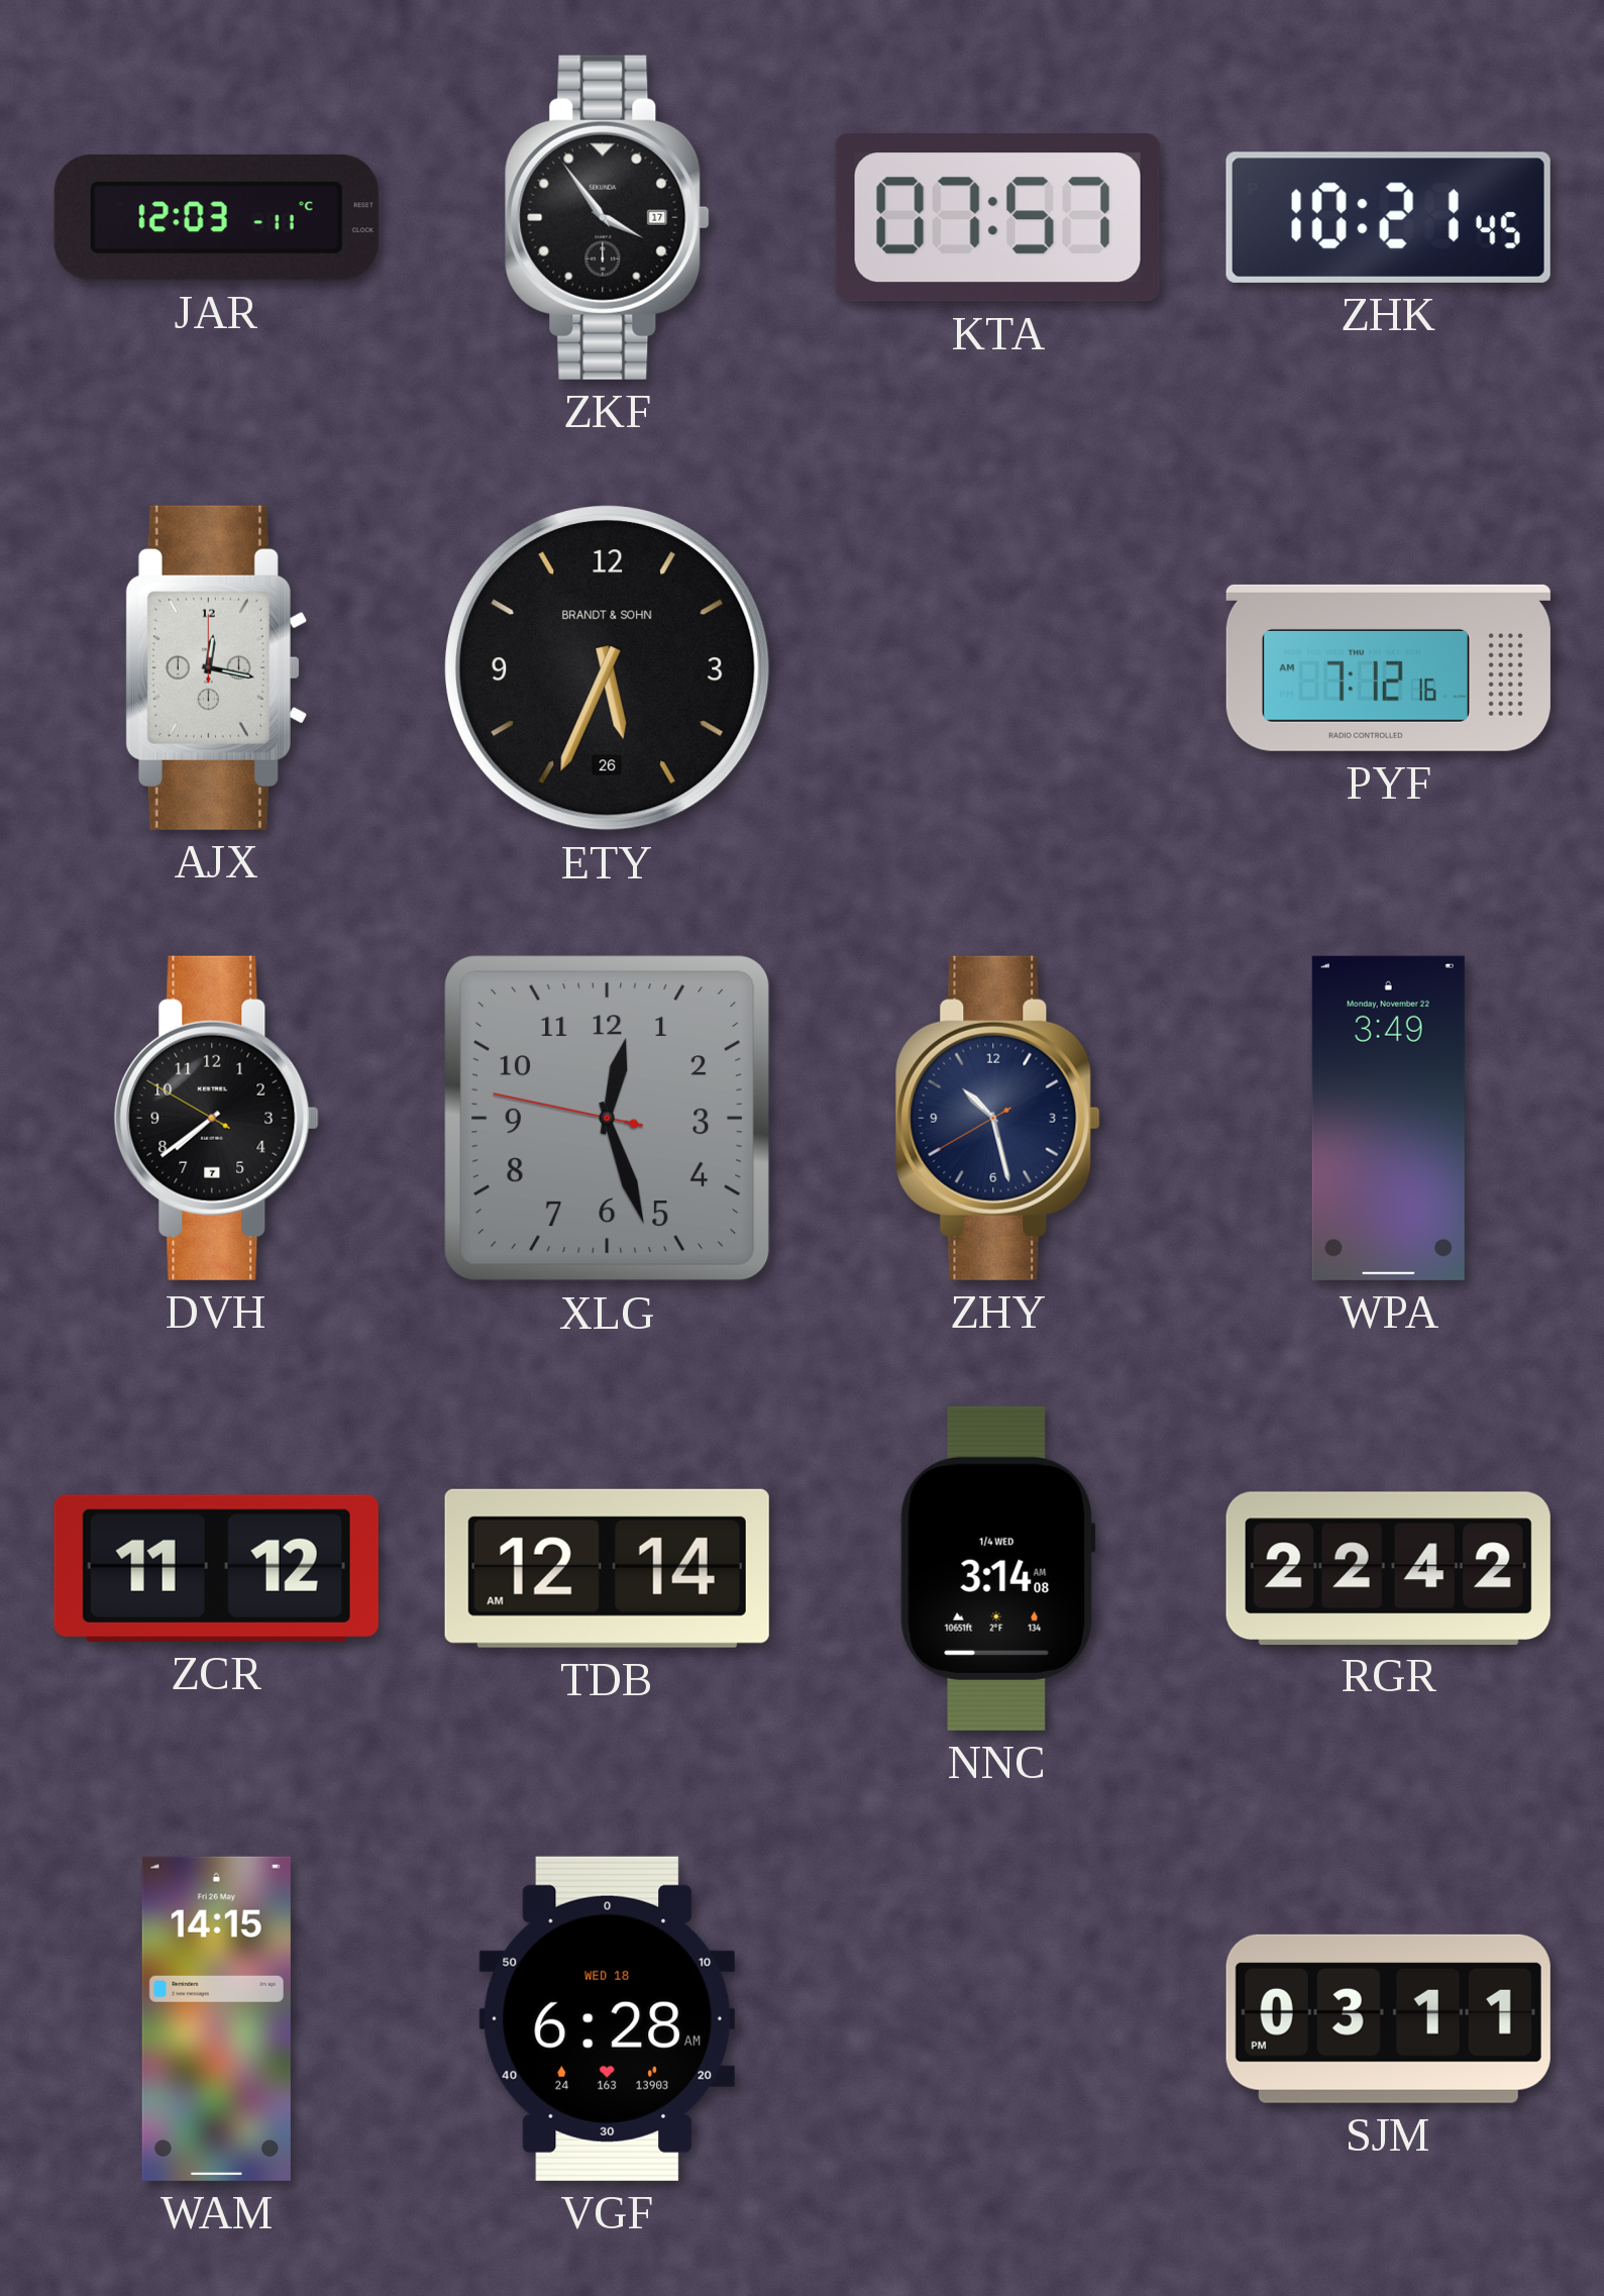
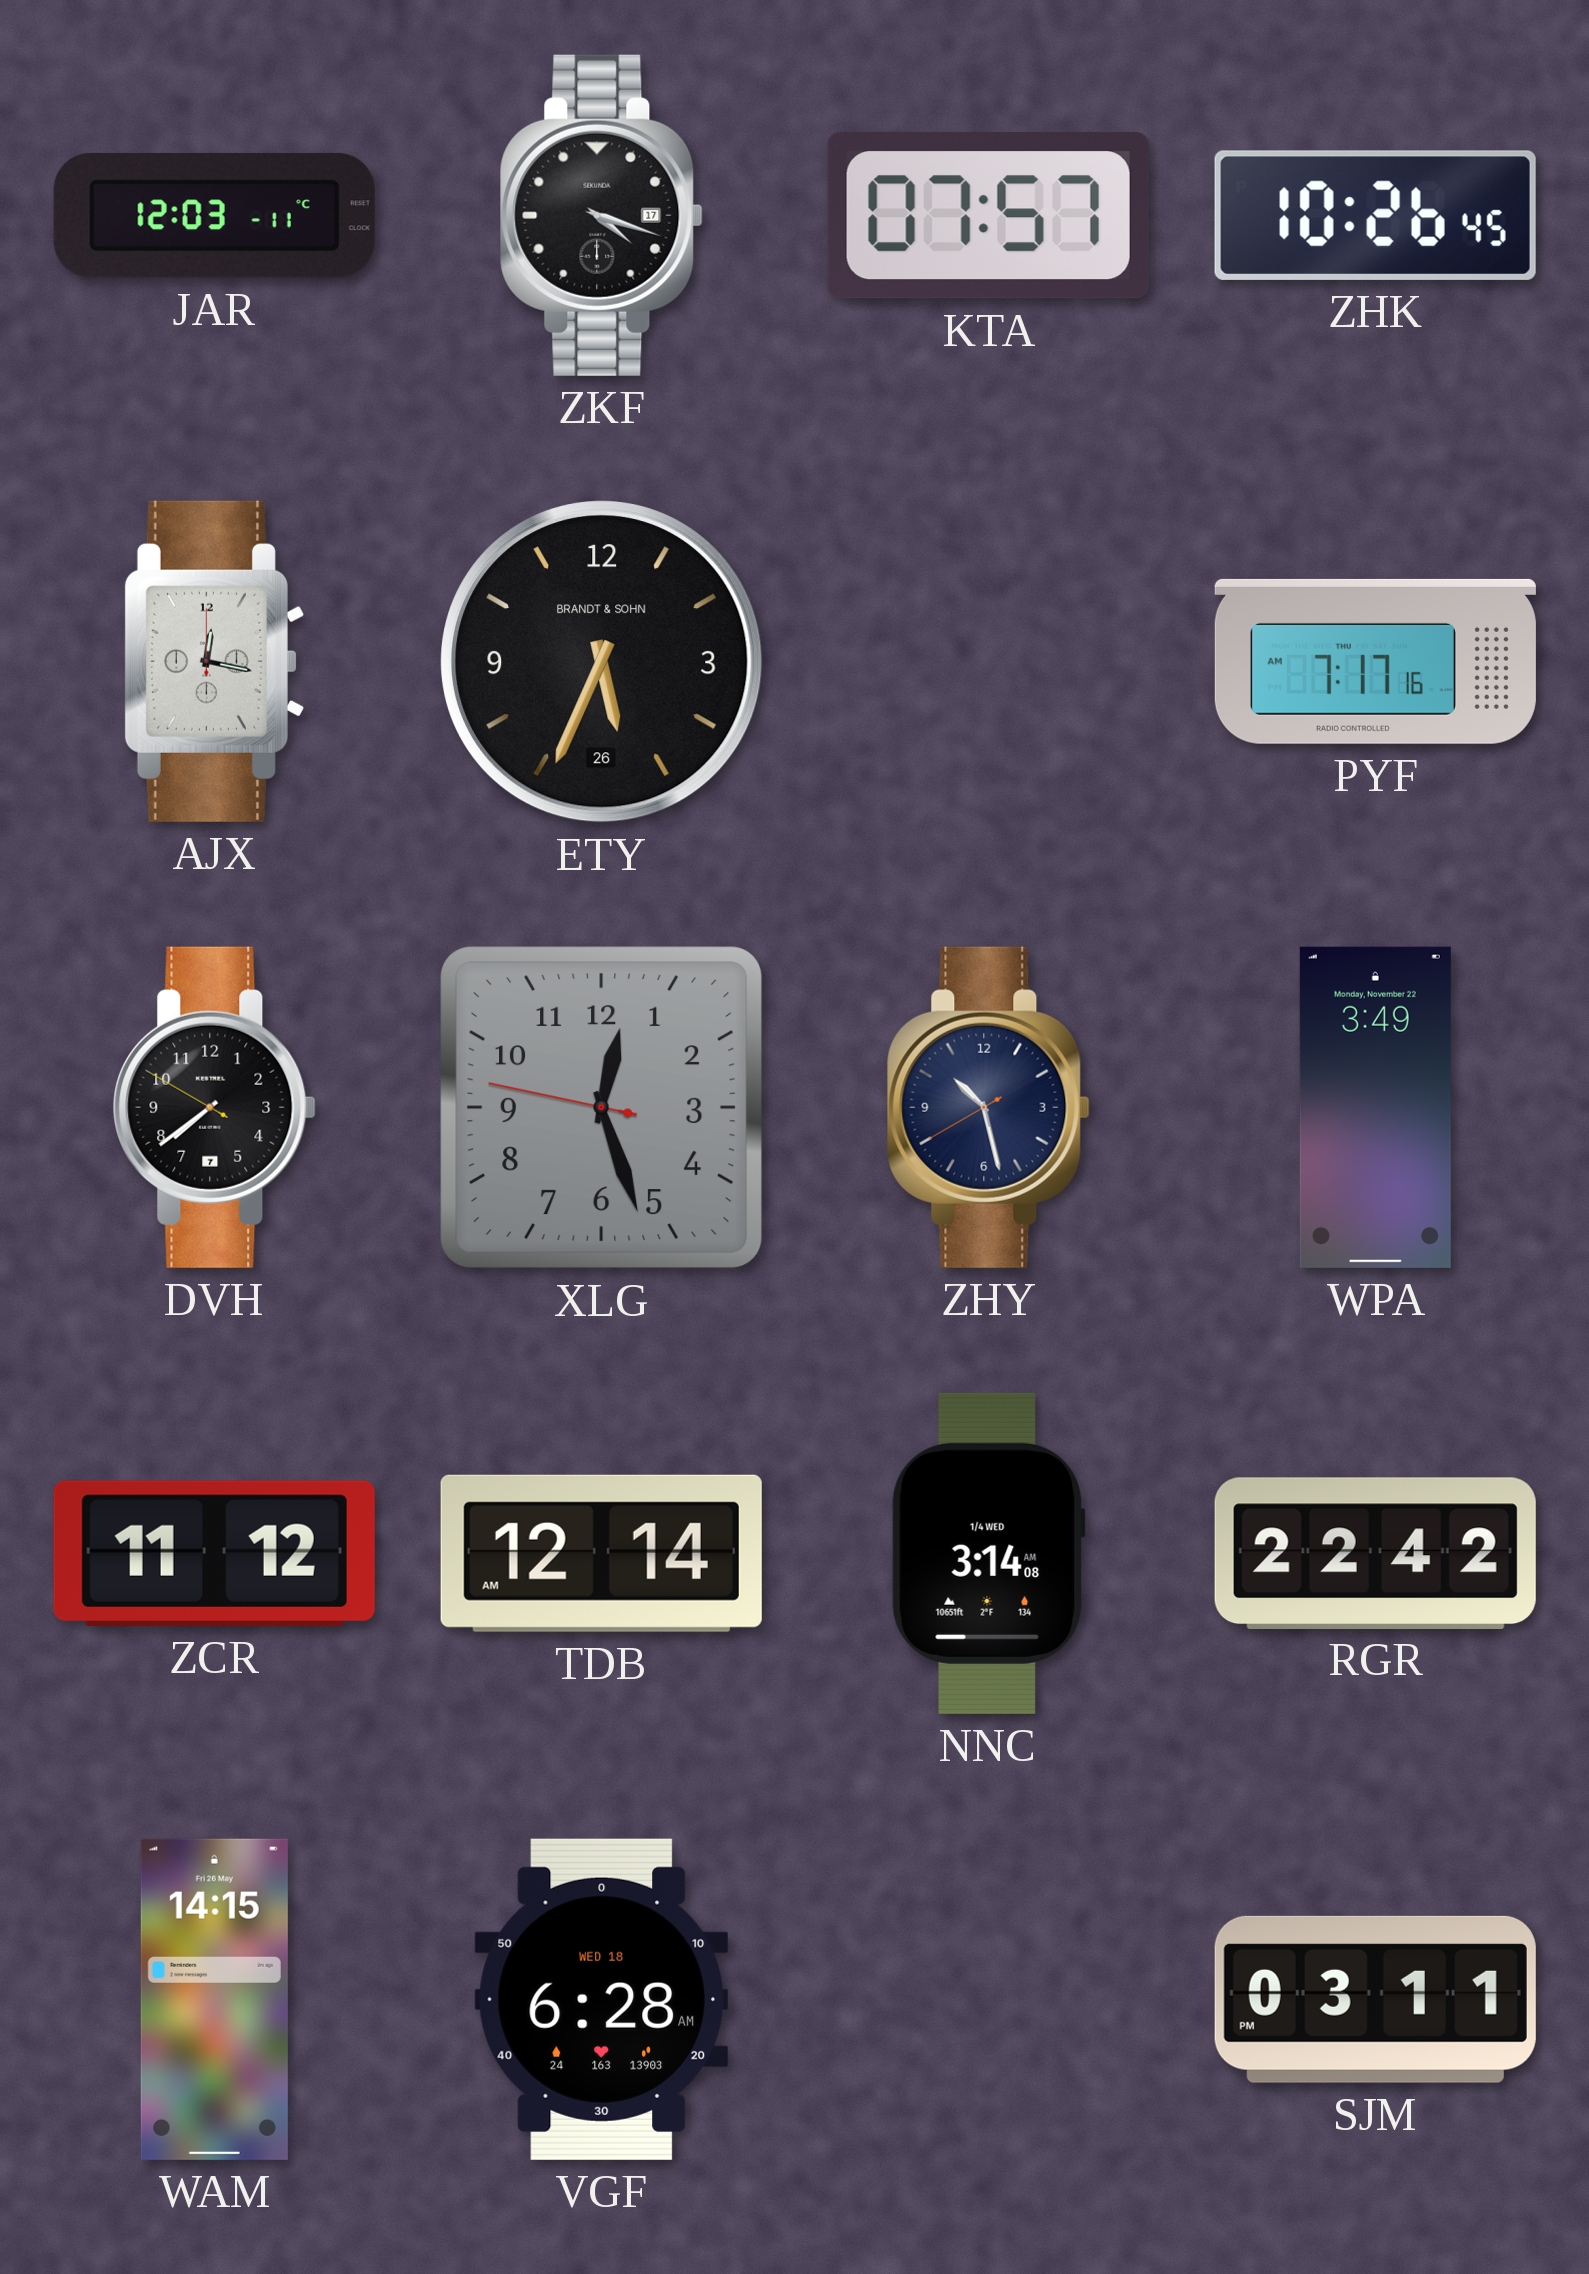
ZKF: 3:54 -> 4:18 (601, 215)
ZHK: 10:21 -> 10:26 (1375, 215)
PYF: 7:12 -> 7:17 (1375, 661)
